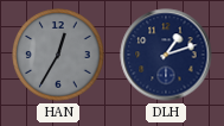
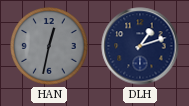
HAN: 12:35 -> 12:32 (49, 46)
